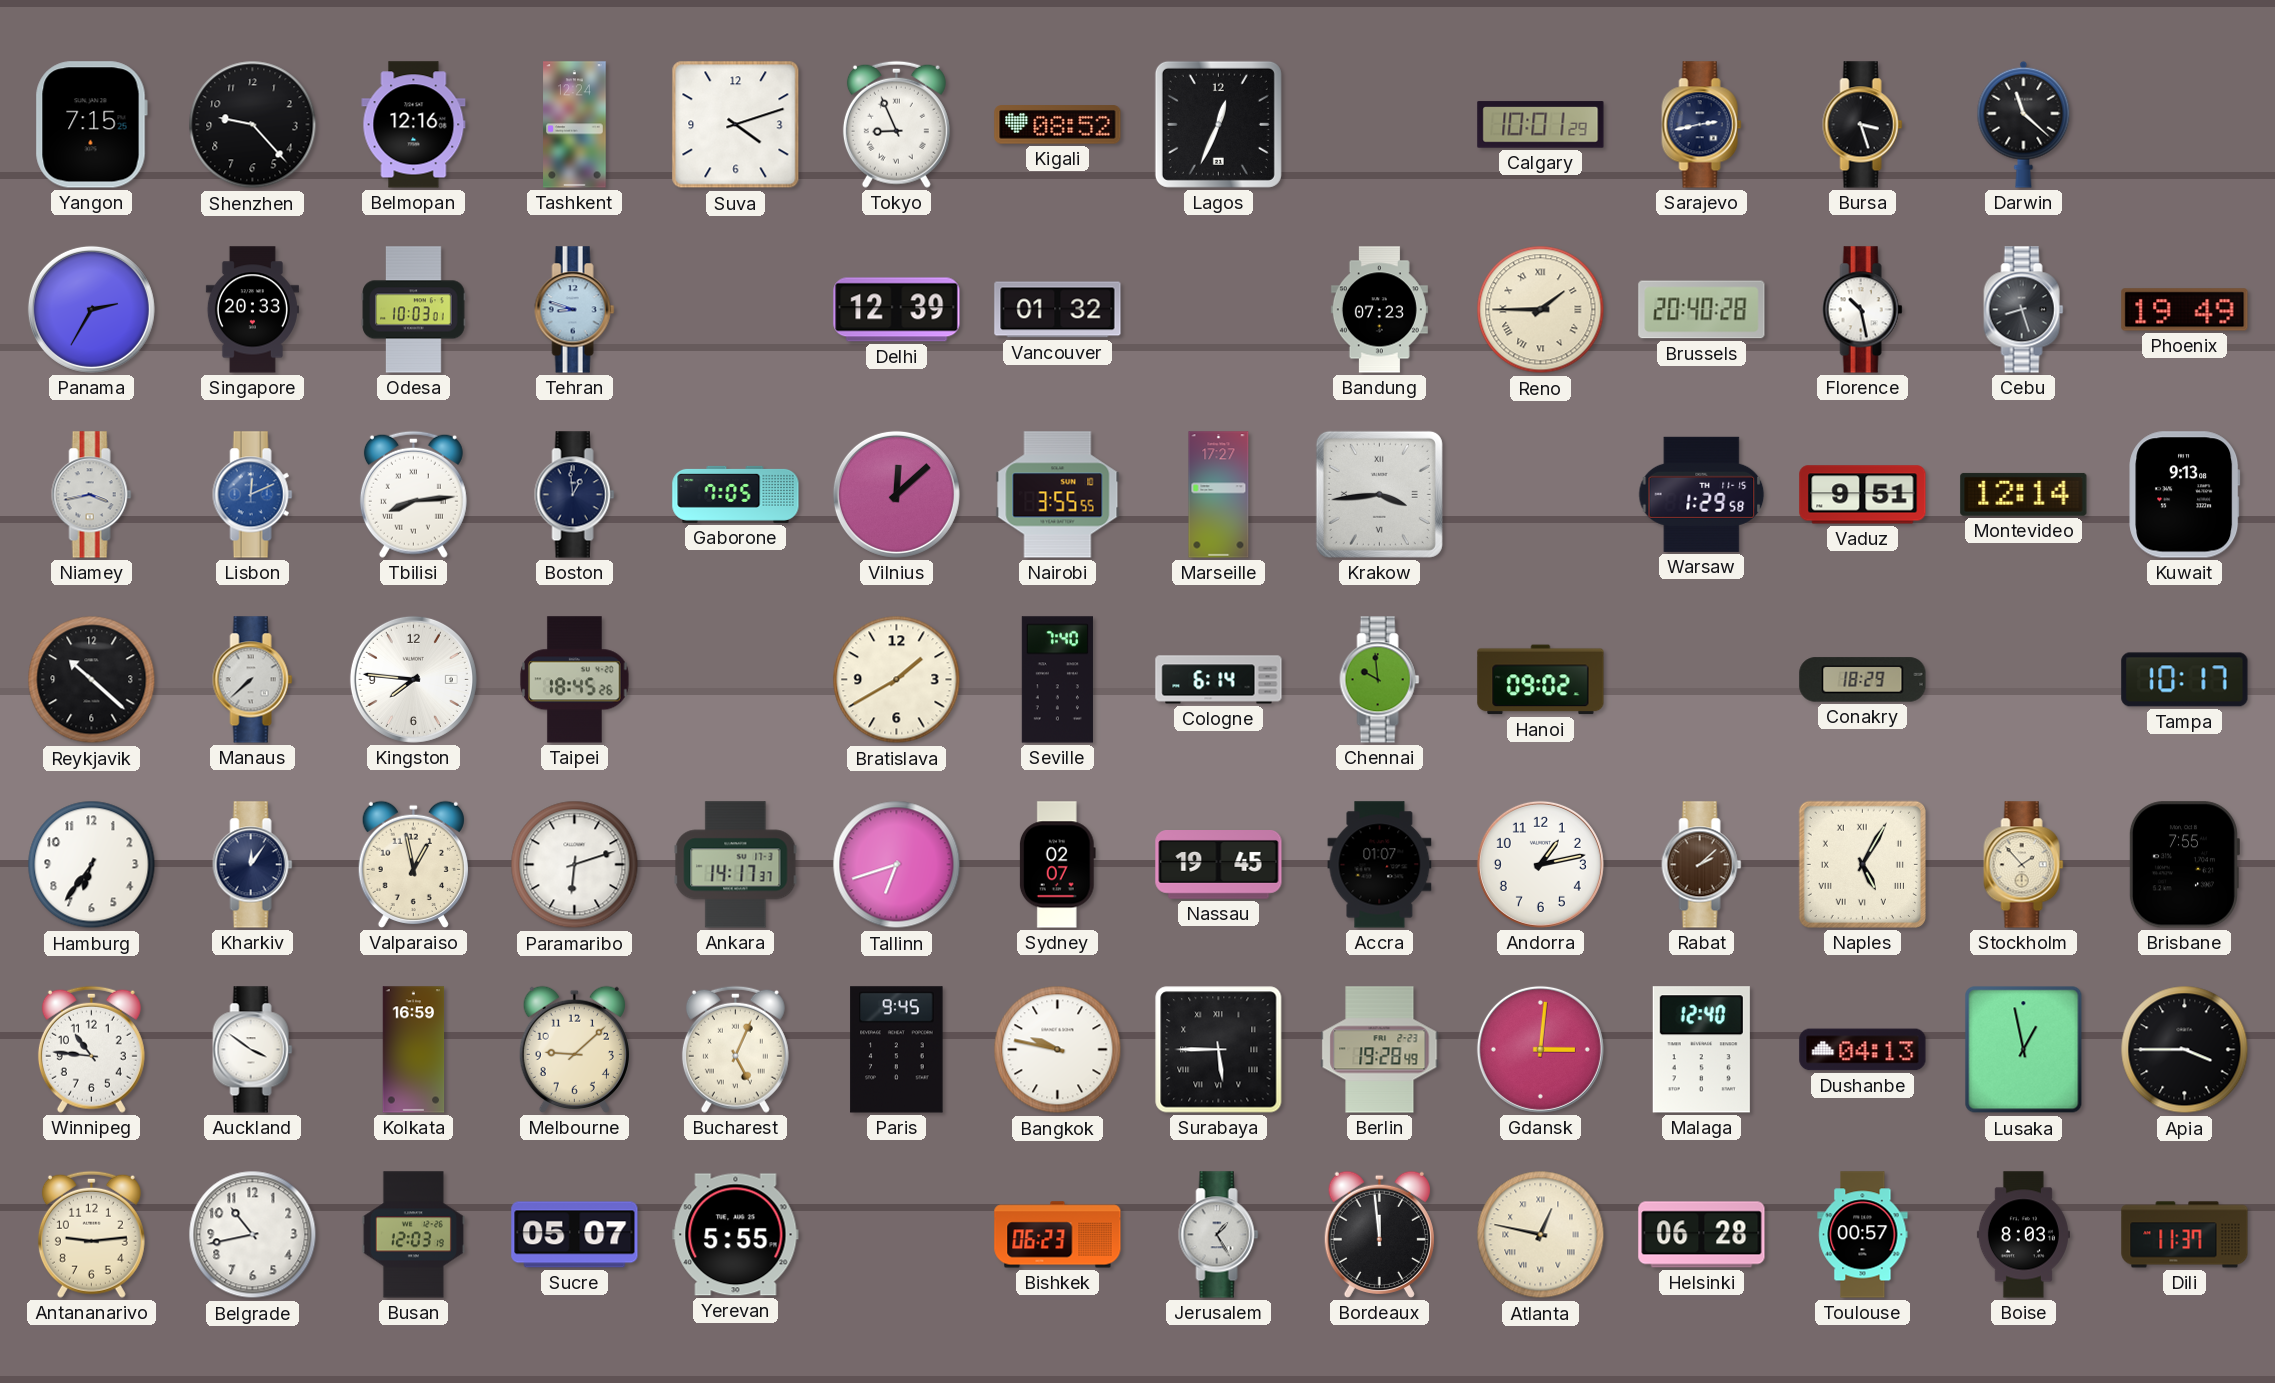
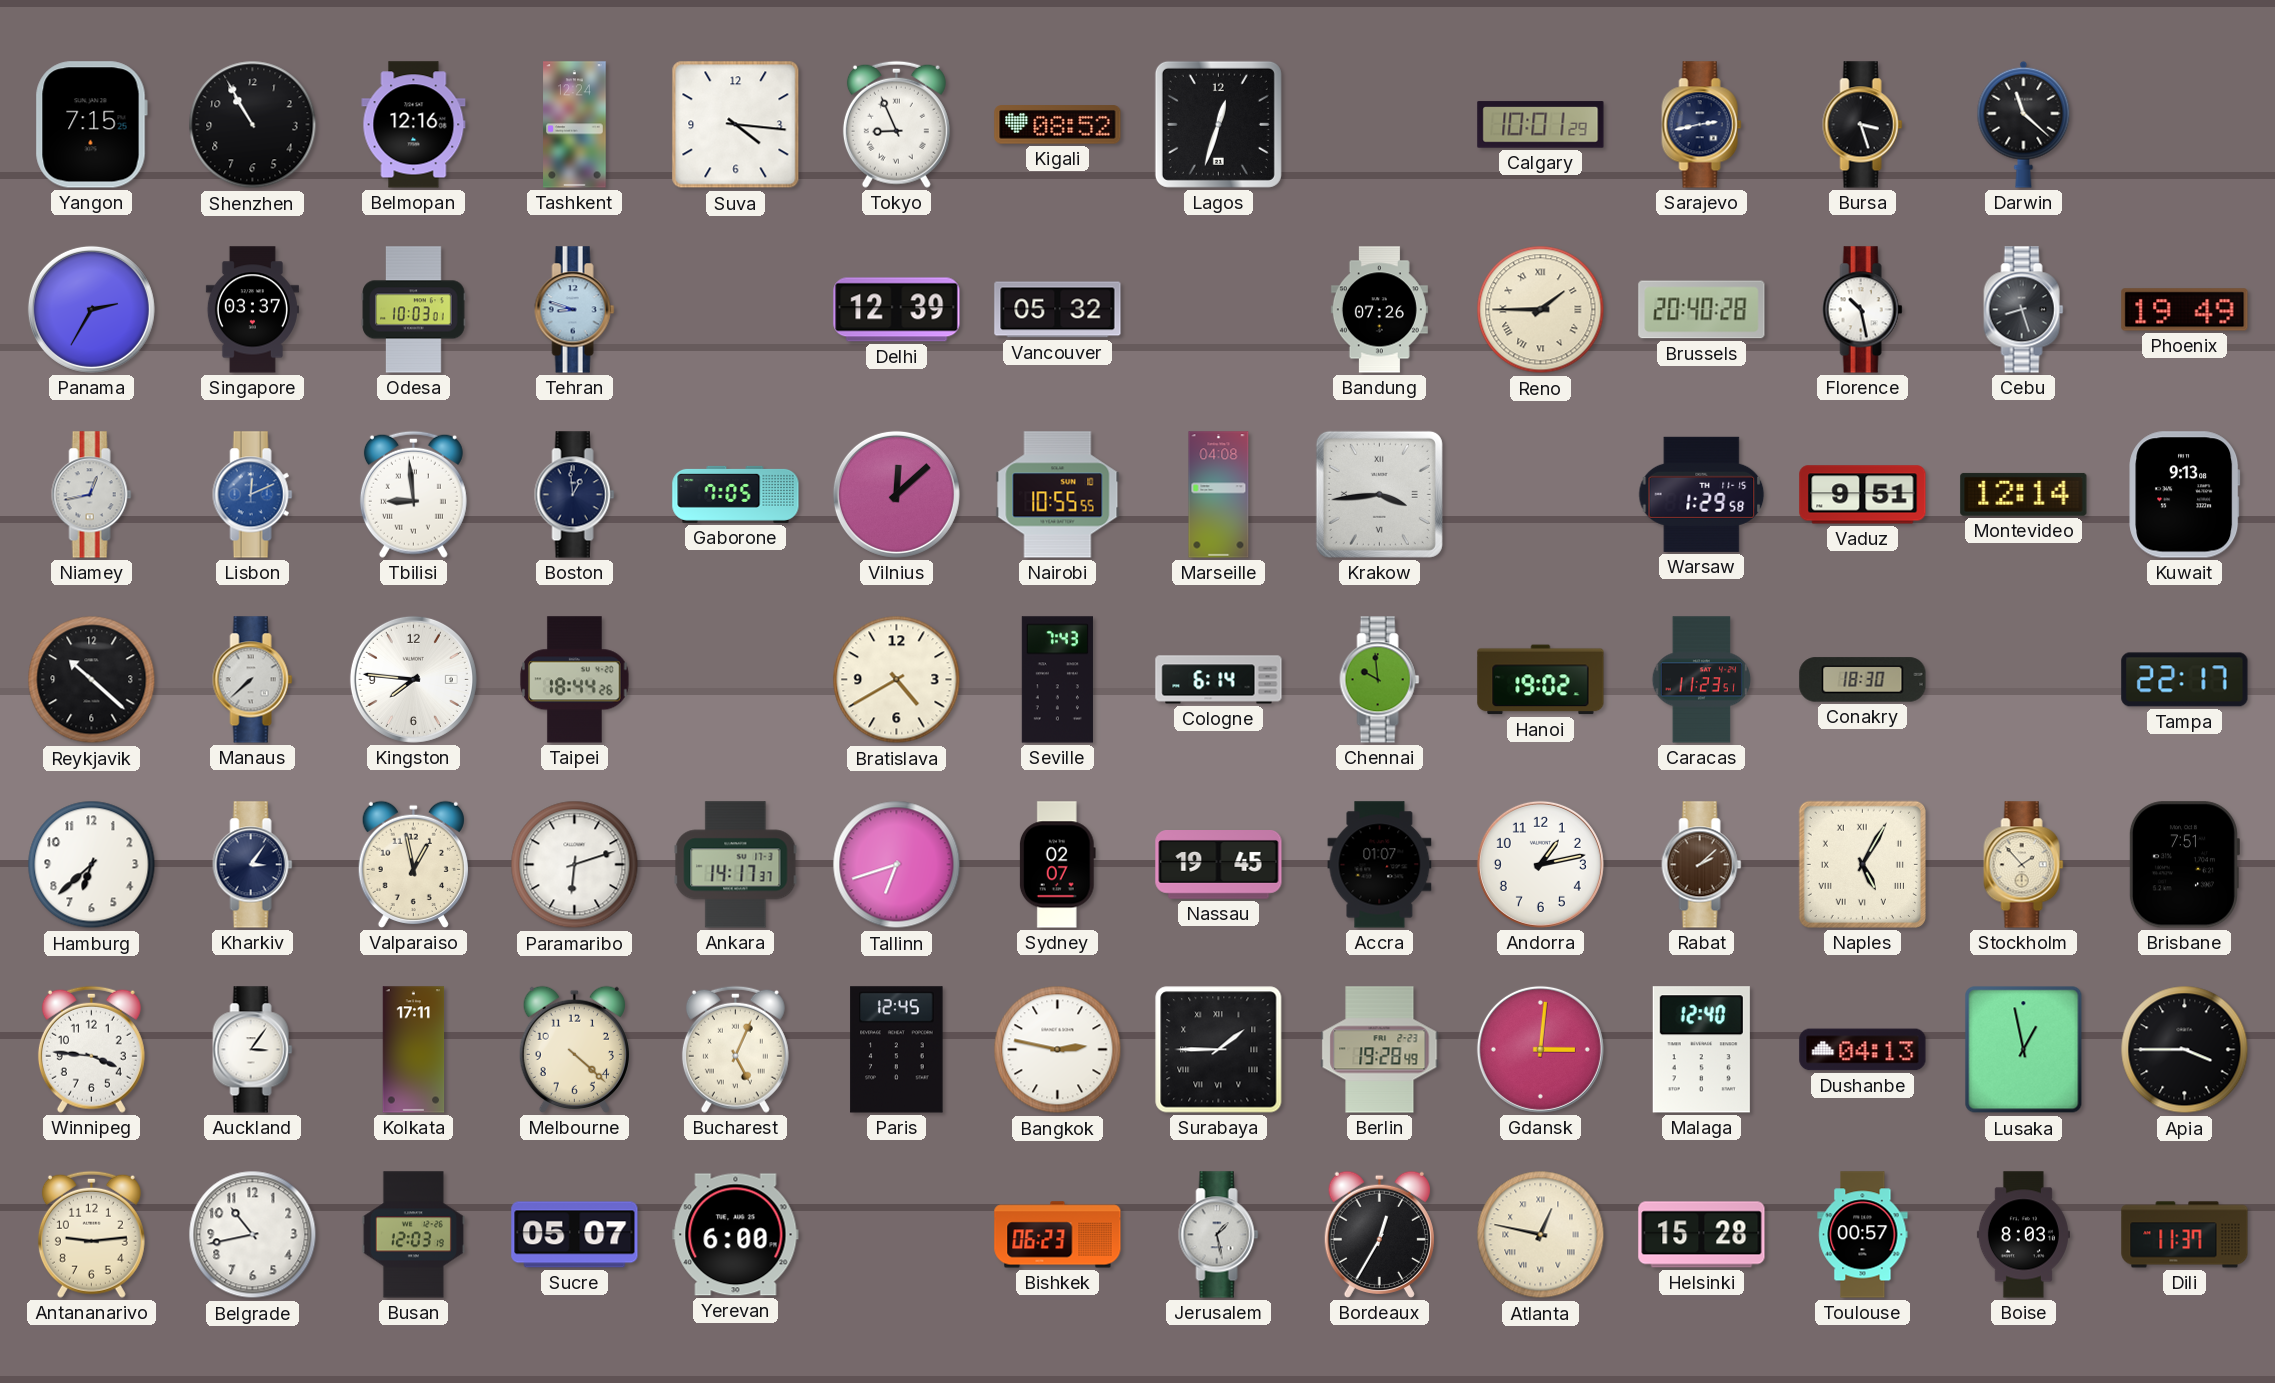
Shenzhen: 9:23 -> 10:55 (253, 125)
Suva: 4:12 -> 4:16 (736, 125)
Lagos: 12:34 -> 12:33 (1218, 124)
Singapore: 20:33 -> 03:37 (252, 310)
Vancouver: 01:32 -> 05:32 (1058, 310)
Bandung: 07:23 -> 07:26 (1379, 310)
Niamey: 3:43 -> 12:43 (92, 495)
Tbilisi: 8:14 -> 8:59 (413, 494)
Nairobi: 3:55 -> 10:55 (1058, 495)
Marseille: 17:27 -> 04:08 (1219, 495)
Taipei: 18:45 -> 18:44 (575, 680)
Bratislava: 1:40 -> 4:40 (897, 680)
Seville: 7:40 -> 7:43 (1057, 680)
Hanoi: 09:02 -> 19:02 (1541, 680)
Caracas: none -> 11:23 (1702, 680)
Conakry: 18:29 -> 18:30 (1863, 680)
Tampa: 10:17 -> 22:17 (2185, 680)
Hamburg: 6:36 -> 6:38 (92, 865)
Kharkiv: 12:06 -> 3:06 (253, 865)
Brisbane: 7:55 -> 7:51 (2184, 865)
Winnipeg: 10:46 -> 3:46 (91, 1049)
Auckland: 3:51 -> 3:06 (253, 1050)
Kolkata: 16:59 -> 17:11 (414, 1050)
Melbourne: 9:08 -> 4:22 (574, 1049)
Paris: 9:45 -> 12:45 (897, 1050)
Bangkok: 9:47 -> 2:47 (1058, 1050)
Surabaya: 5:45 -> 1:45 (1219, 1050)
Yerevan: 5:55 -> 6:00 (736, 1235)
Jerusalem: 1:25 -> 1:28 (1219, 1235)
Bordeaux: 11:59 -> 12:35 (1379, 1234)
Helsinki: 06:28 -> 15:28 (1702, 1235)
